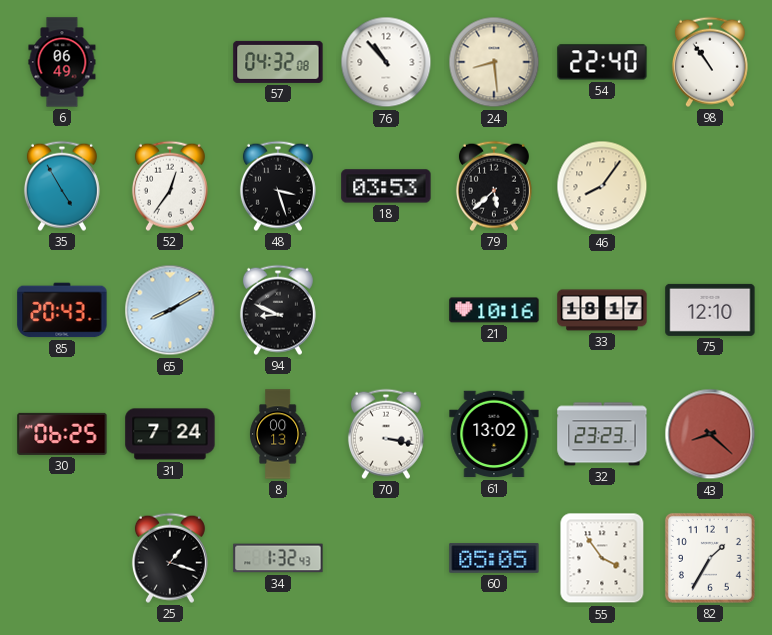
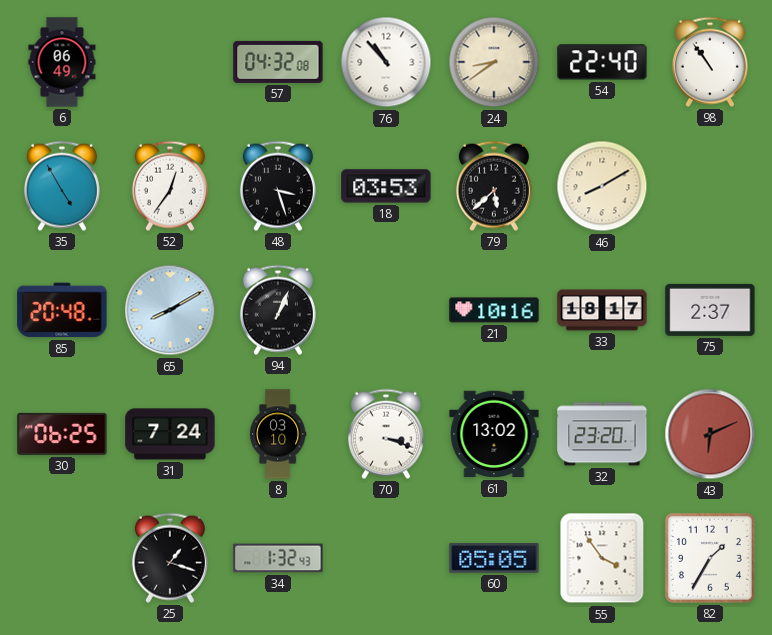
24: 8:29 -> 8:39 (494, 62)
46: 8:06 -> 8:10 (602, 186)
85: 20:43 -> 20:48 (62, 310)
94: 8:49 -> 1:04 (278, 310)
75: 12:10 -> 2:37 (710, 310)
8: 00:13 -> 03:10 (278, 434)
70: 3:17 -> 3:18 (386, 434)
32: 23:23 -> 23:20 (602, 434)
43: 8:22 -> 6:11 (710, 434)
